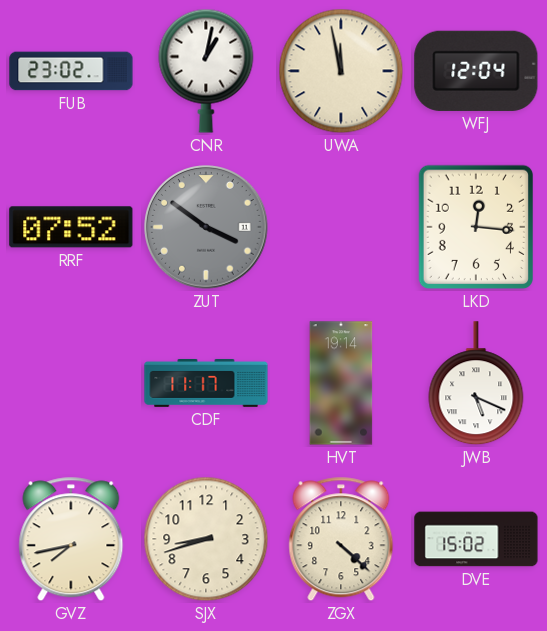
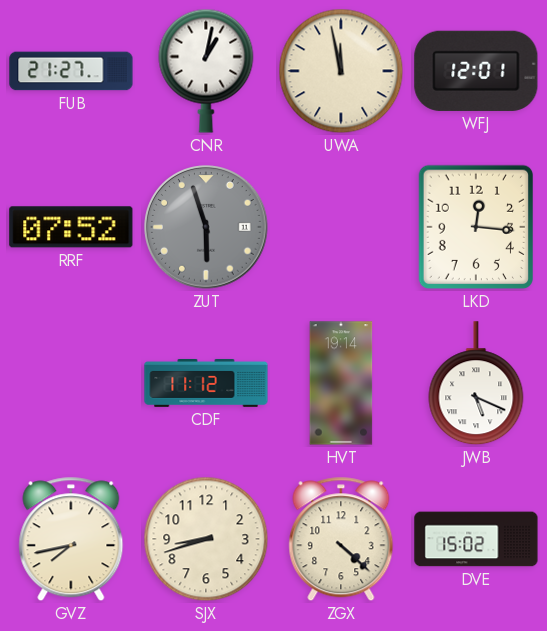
FUB: 23:02 -> 21:27 (71, 71)
WFJ: 12:04 -> 12:01 (476, 71)
ZUT: 3:51 -> 5:57 (207, 228)
CDF: 11:17 -> 11:12 (206, 383)
